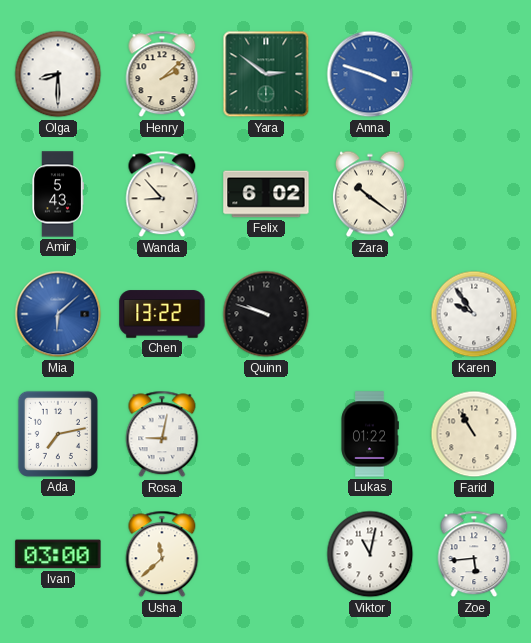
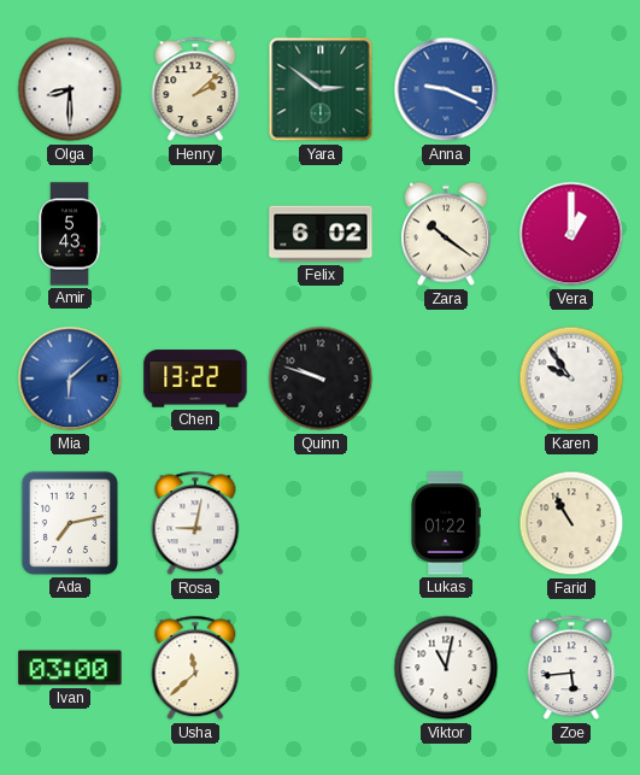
Anna: 3:48 -> 9:19 (446, 89)
Wanda: 8:53 -> none (162, 194)
Vera: none -> 1:00 (571, 234)
